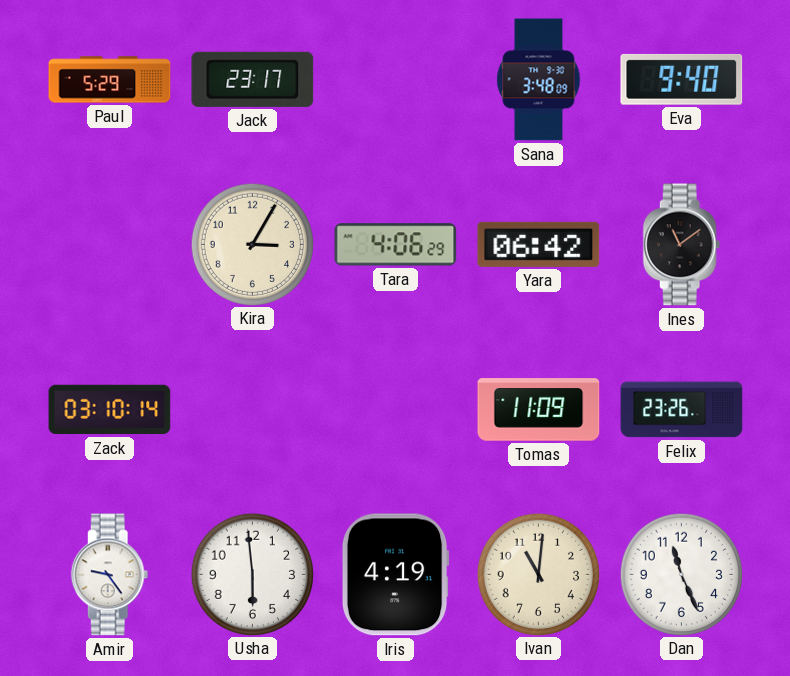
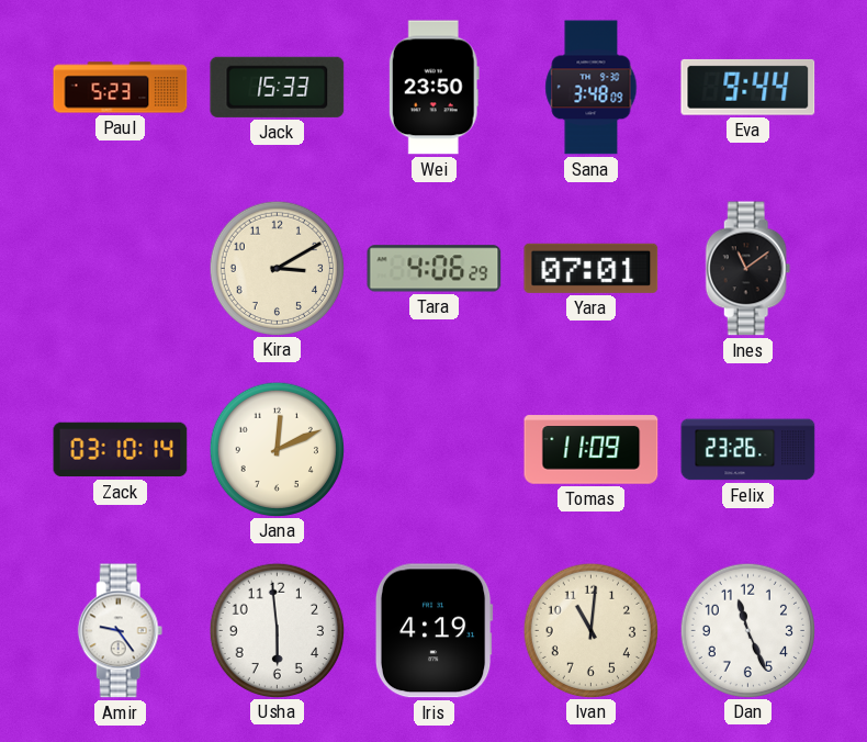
Paul: 5:29 -> 5:23 (121, 88)
Jack: 23:17 -> 15:33 (278, 87)
Wei: none -> 23:50 (434, 88)
Eva: 9:40 -> 9:44 (748, 87)
Kira: 3:05 -> 3:10 (277, 268)
Yara: 06:42 -> 07:01 (592, 268)
Jana: none -> 12:11 (277, 449)
